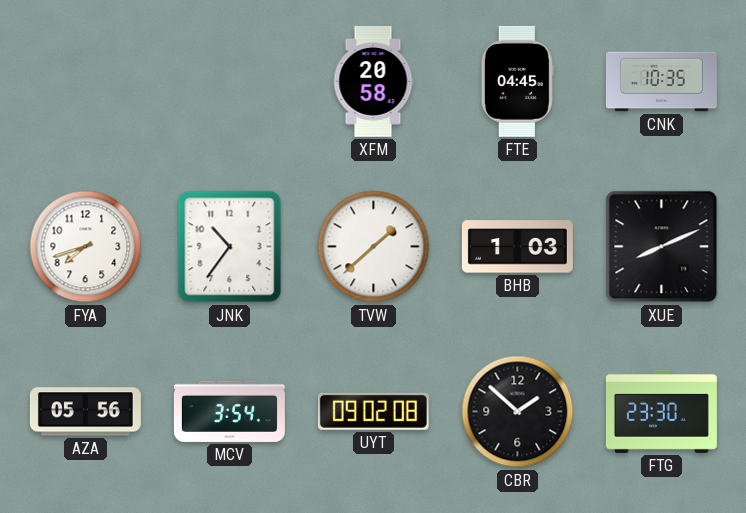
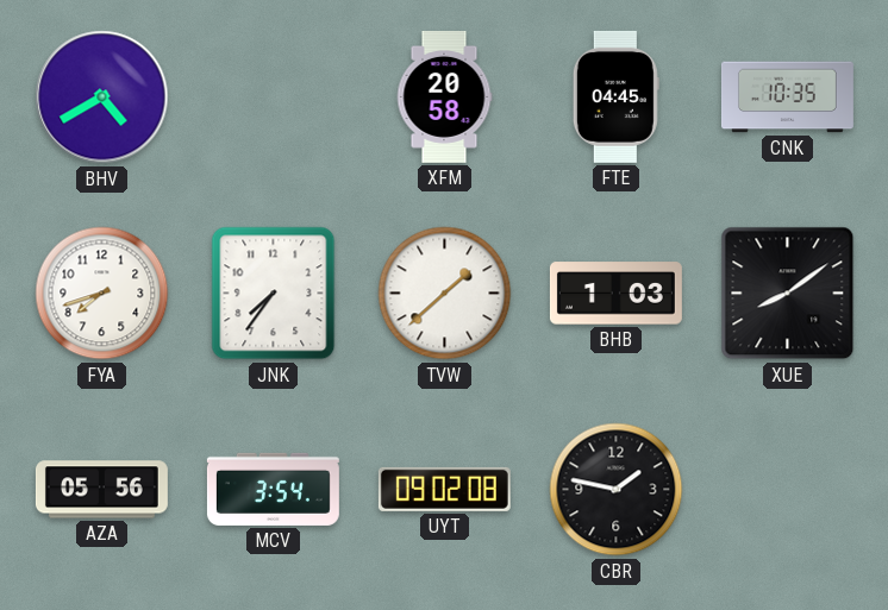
BHV: none -> 4:40 (102, 98)
JNK: 10:36 -> 7:36 (274, 294)
XUE: 8:11 -> 8:09 (788, 294)
CBR: 1:52 -> 1:47 (617, 490)
FTG: 23:30 -> none (661, 411)
